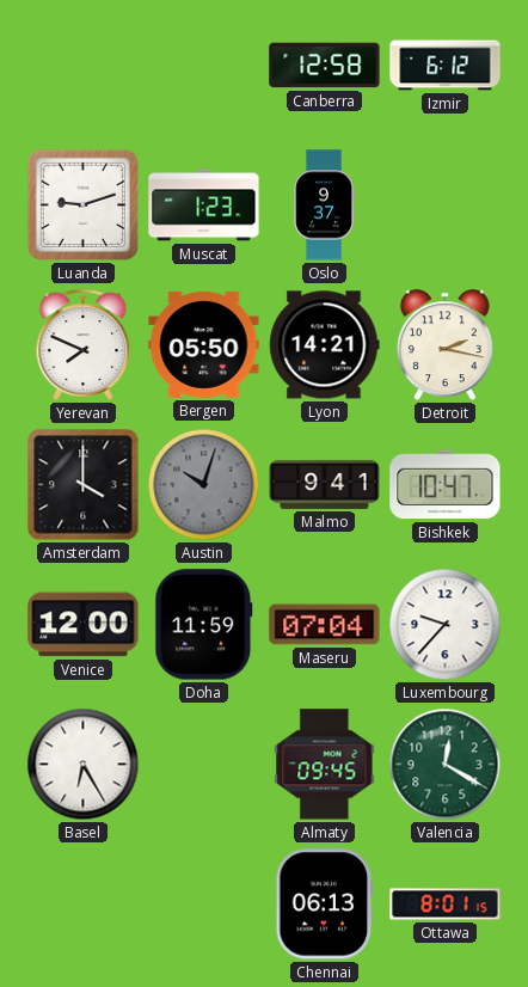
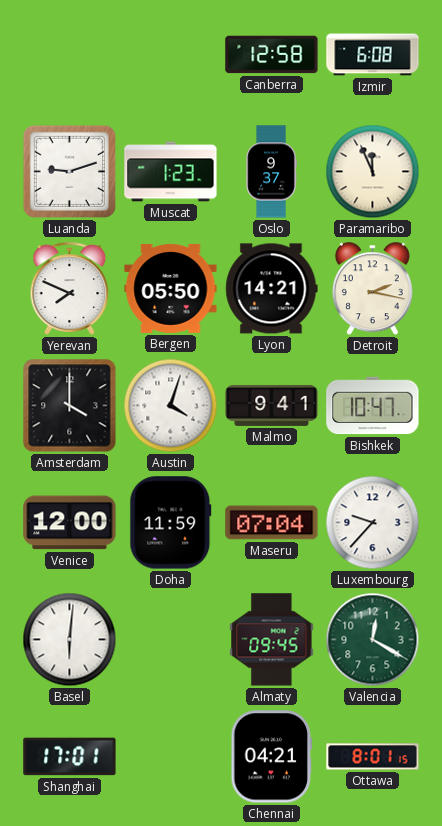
Izmir: 6:12 -> 6:08 (373, 55)
Paramaribo: none -> 11:56 (373, 172)
Austin: 10:03 -> 4:03 (171, 406)
Austin dial: grey -> white (171, 406)
Basel: 6:25 -> 6:01 (70, 640)
Shanghai: none -> 17:01 (70, 757)
Chennai: 06:13 -> 04:21 (272, 757)
